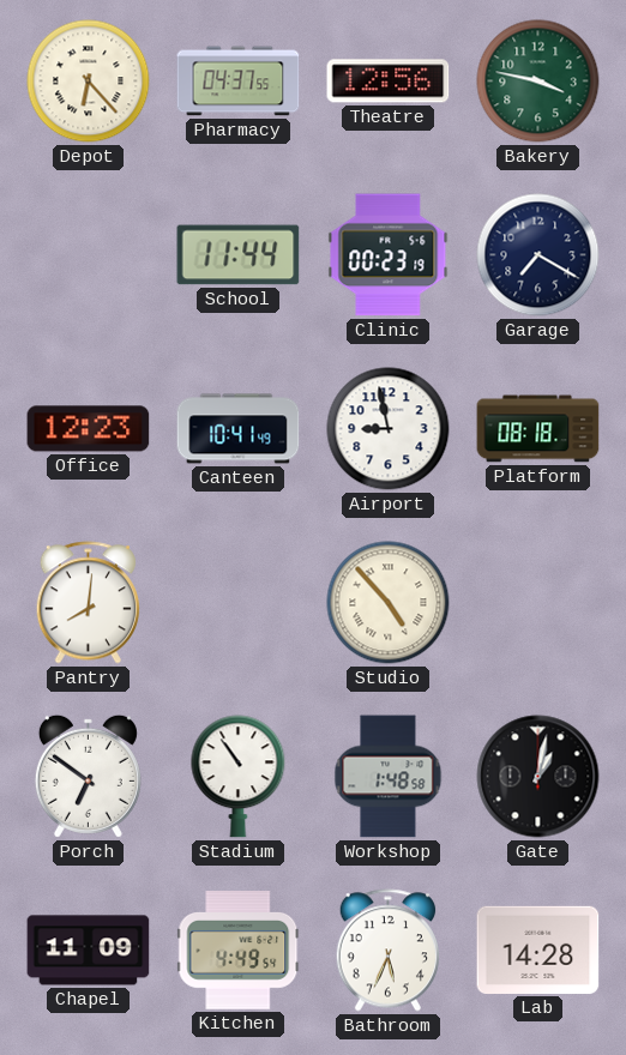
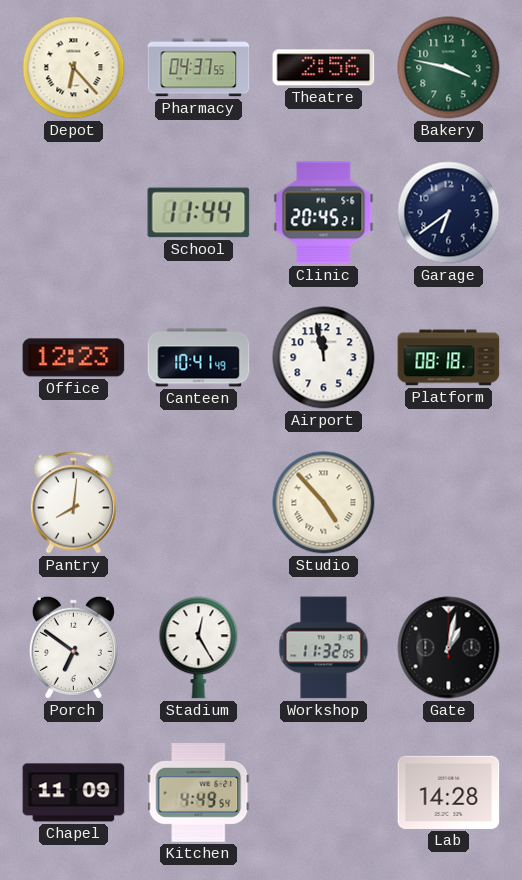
Theatre: 12:56 -> 2:56 (324, 68)
Clinic: 00:23 -> 20:45 (324, 213)
Garage: 7:20 -> 6:39 (449, 213)
Airport: 8:58 -> 11:58 (324, 358)
Stadium: 10:54 -> 12:25 (199, 648)
Workshop: 1:48 -> 11:32 (324, 648)
Bathroom: 5:34 -> none (387, 951)
